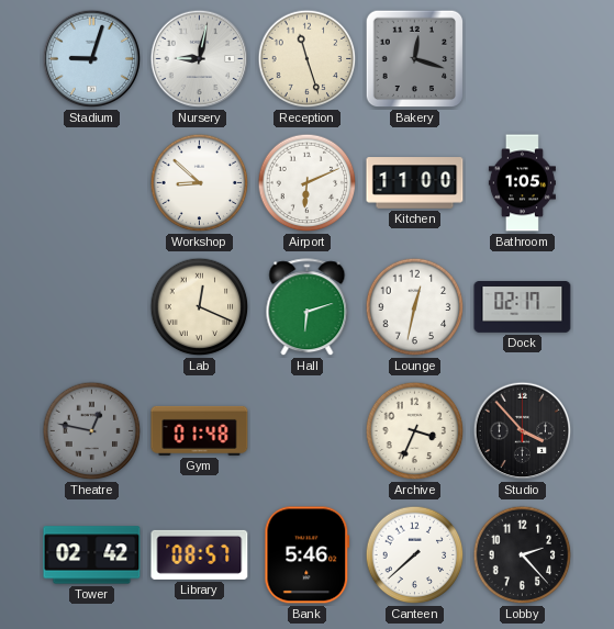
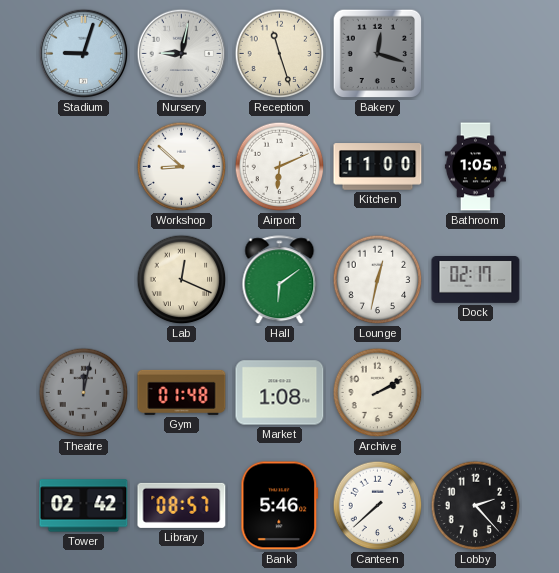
Hall: 6:12 -> 6:09 (280, 280)
Theatre: 12:47 -> 12:02 (84, 393)
Market: none -> 1:08 (280, 393)
Archive: 3:34 -> 2:10 (378, 393)
Studio: 3:53 -> none (523, 431)
